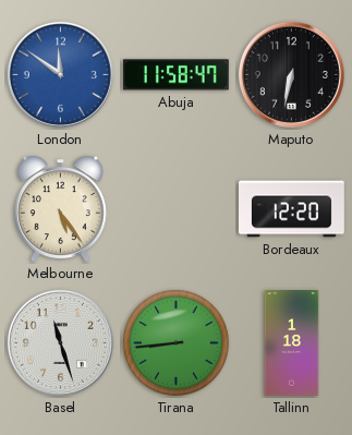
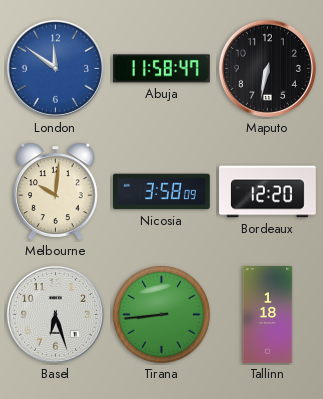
Melbourne: 5:24 -> 10:01 (55, 191)
Nicosia: none -> 3:58 (162, 192)
Basel: 11:27 -> 6:27 (55, 314)
